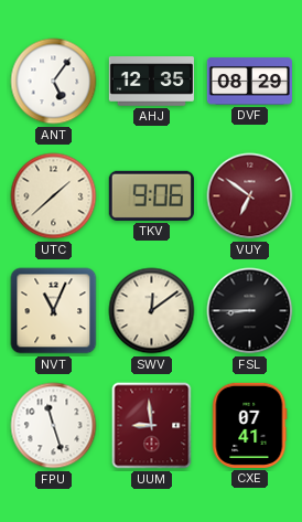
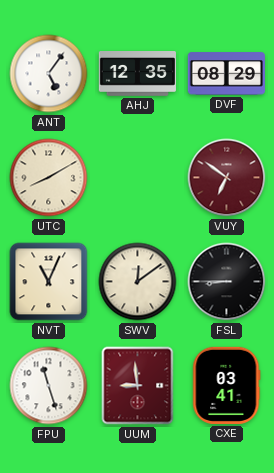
UTC: 1:38 -> 8:10 (49, 178)
TKV: 9:06 -> none (151, 195)
CXE: 07:41 -> 03:41 (227, 385)
